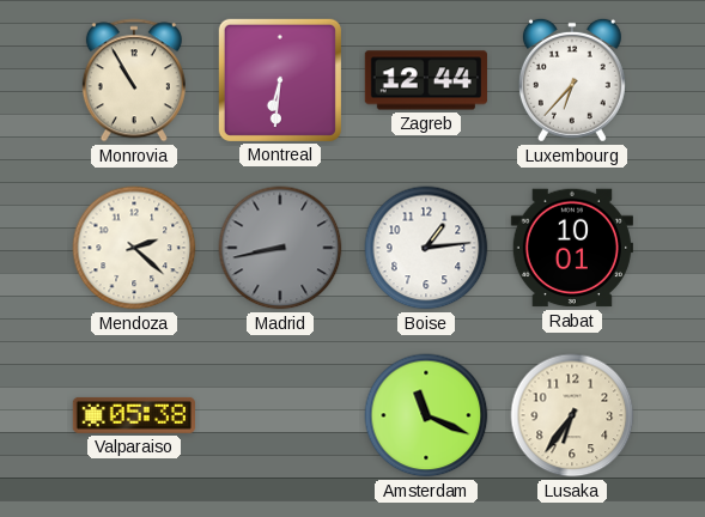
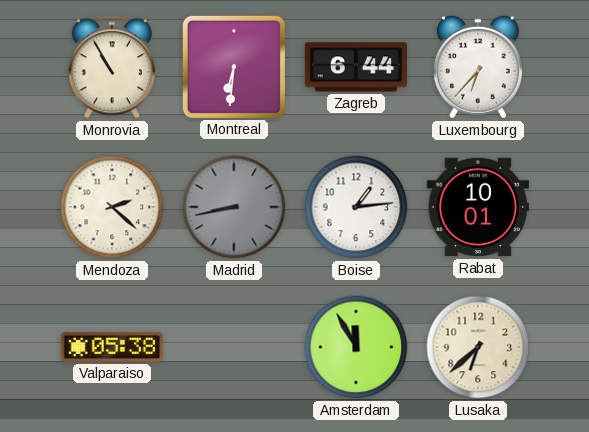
Zagreb: 12:44 -> 6:44 (356, 67)
Amsterdam: 11:19 -> 11:55 (356, 347)
Lusaka: 6:36 -> 6:38 (478, 347)
